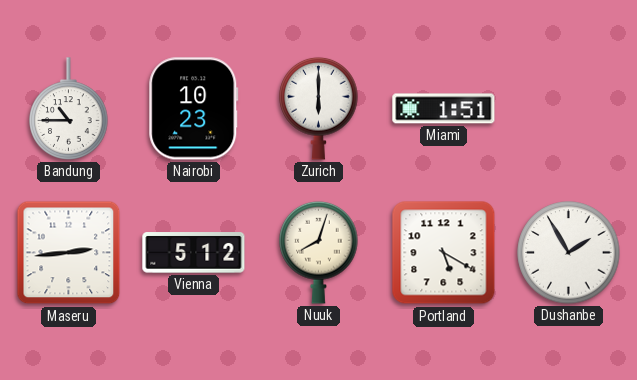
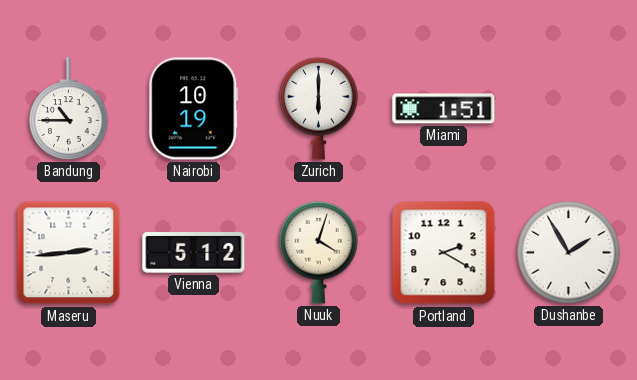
Nairobi: 10:23 -> 10:19 (194, 109)
Nuuk: 8:03 -> 4:03 (319, 252)
Portland: 5:20 -> 2:20 (444, 253)
